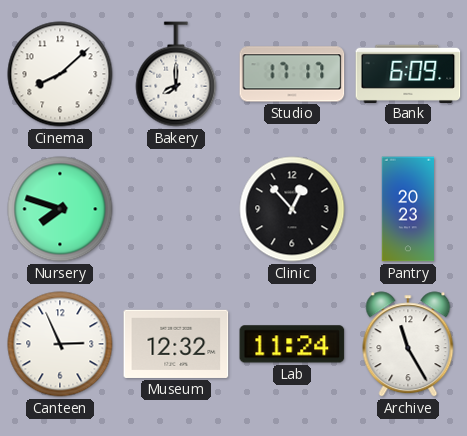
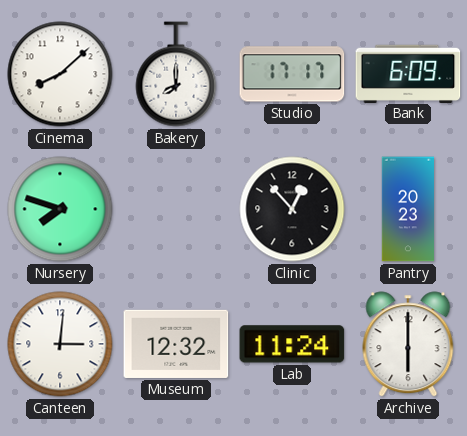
Canteen: 2:56 -> 3:01 (60, 344)
Archive: 11:25 -> 6:00 (408, 344)
